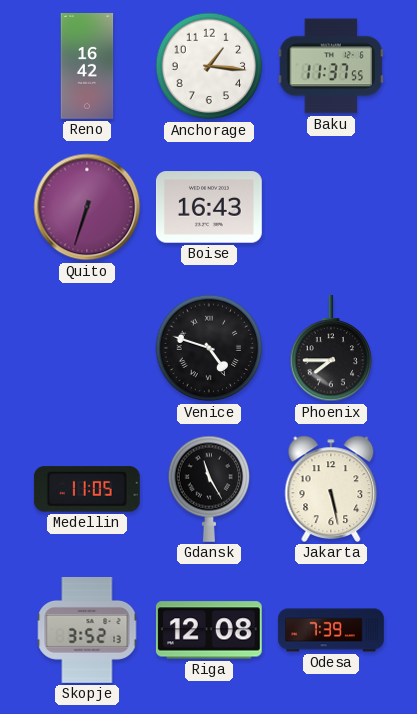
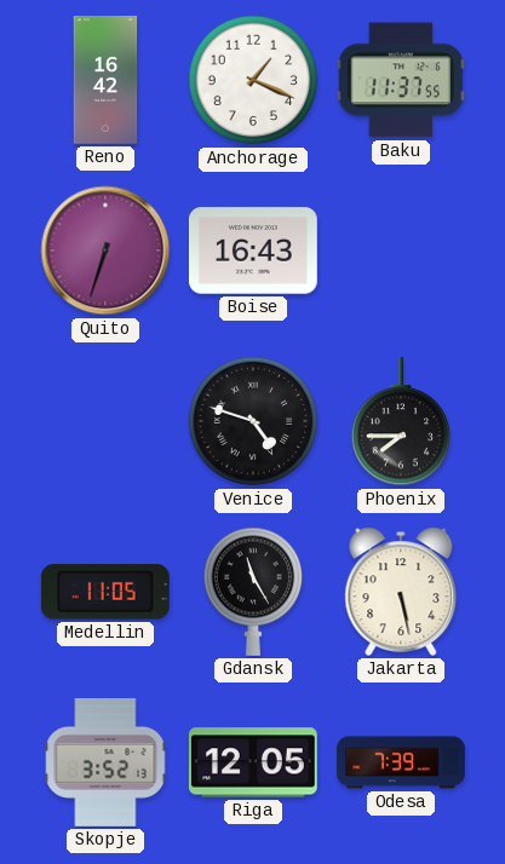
Anchorage: 1:16 -> 1:19 (253, 80)
Riga: 12:08 -> 12:05 (253, 762)
